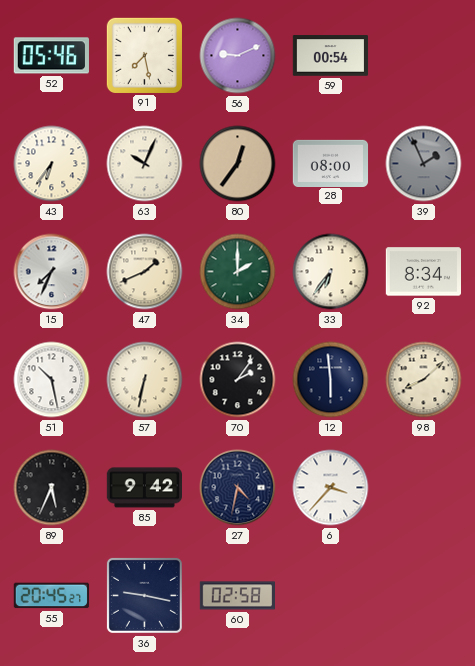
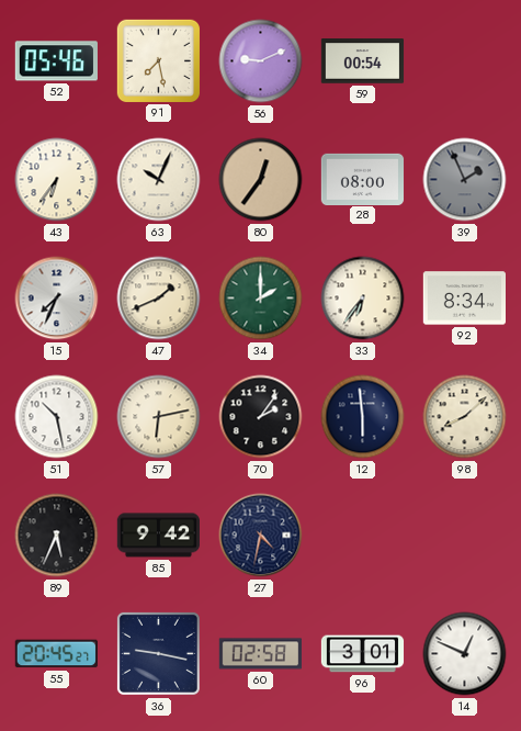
57: 6:32 -> 6:13 (159, 417)
6: 3:37 -> none (331, 488)
96: none -> 3:01 (363, 654)
14: none -> 12:49 (465, 654)
